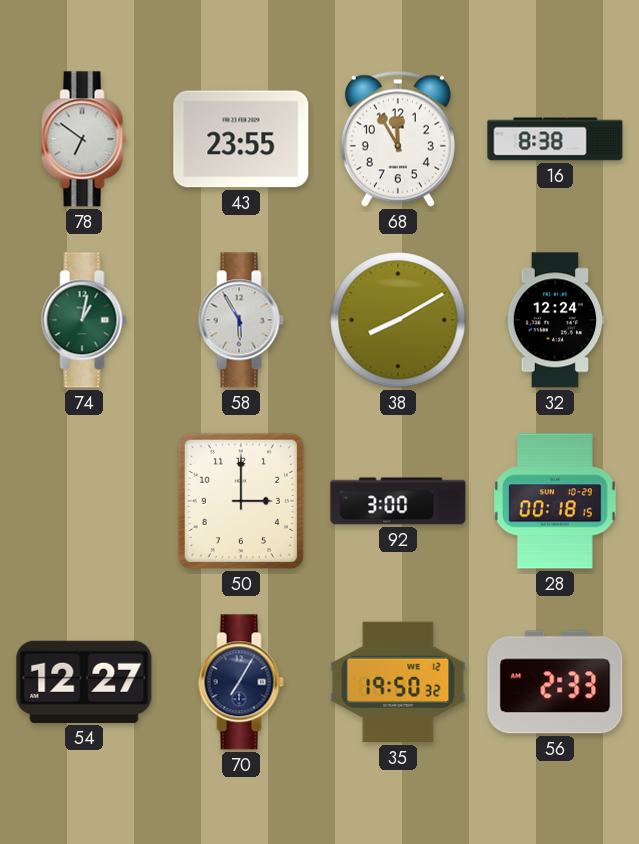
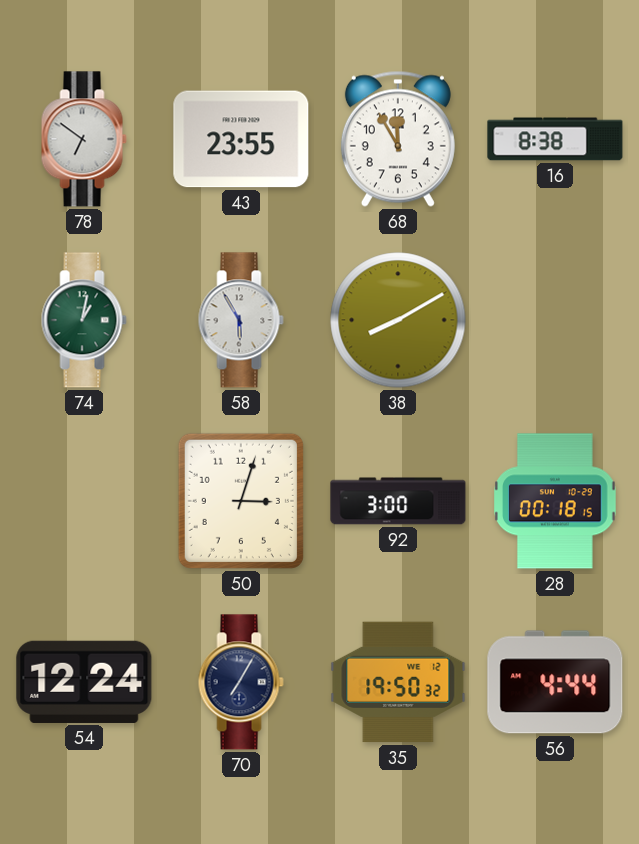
32: 12:24 -> none (555, 320)
50: 3:00 -> 3:03 (241, 501)
54: 12:27 -> 12:24 (84, 682)
56: 2:33 -> 4:44 (555, 682)
